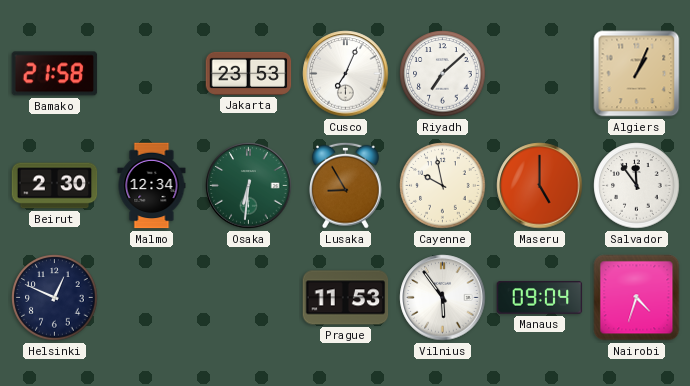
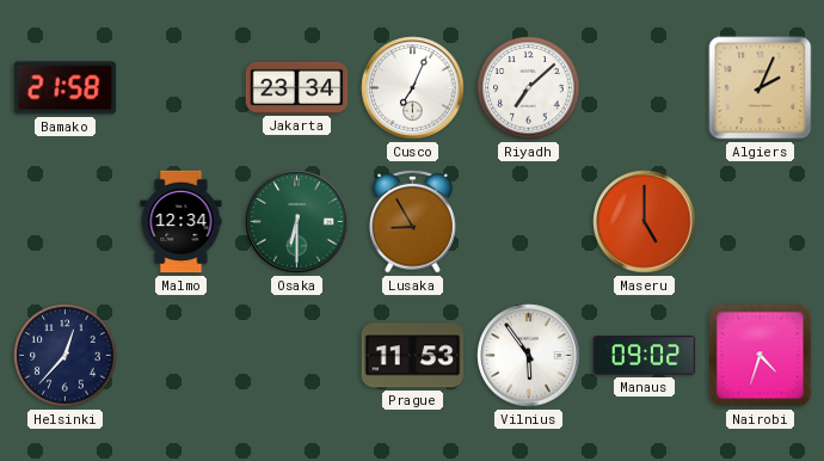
Jakarta: 23:53 -> 23:34 (297, 87)
Algiers: 1:04 -> 2:04 (761, 88)
Beirut: 2:30 -> none (55, 186)
Osaka: 6:31 -> 6:30 (297, 222)
Cayenne: 9:58 -> none (443, 186)
Salvador: 11:54 -> none (637, 186)
Helsinki: 12:49 -> 12:37 (66, 356)
Manaus: 09:04 -> 09:02 (645, 356)
